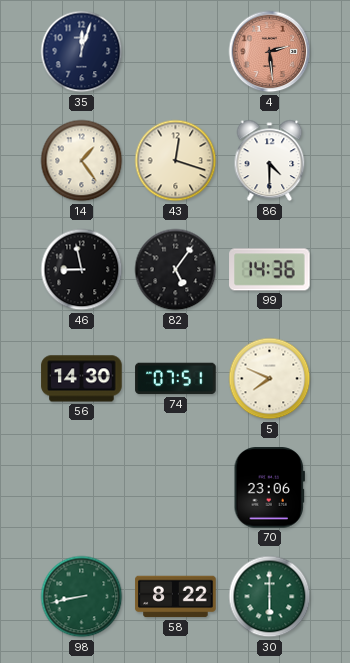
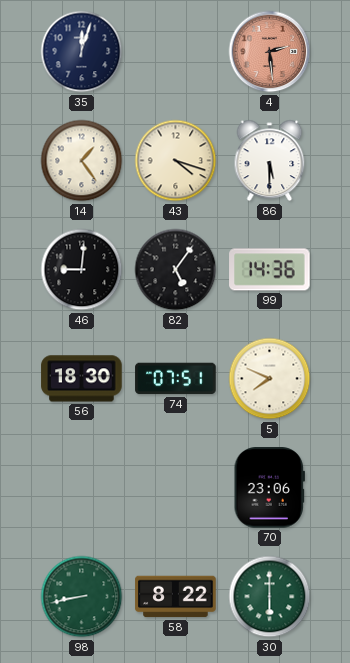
43: 12:18 -> 4:18 (176, 161)
86: 4:30 -> 5:30 (270, 161)
46: 8:58 -> 9:01 (82, 270)
56: 14:30 -> 18:30 (82, 379)
